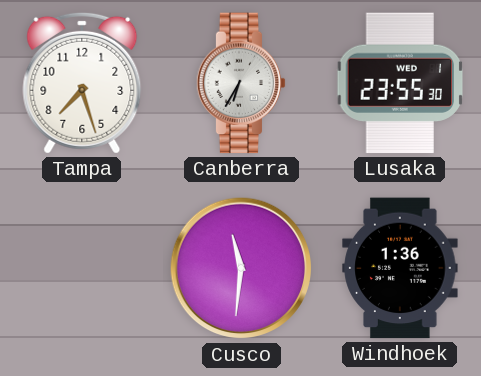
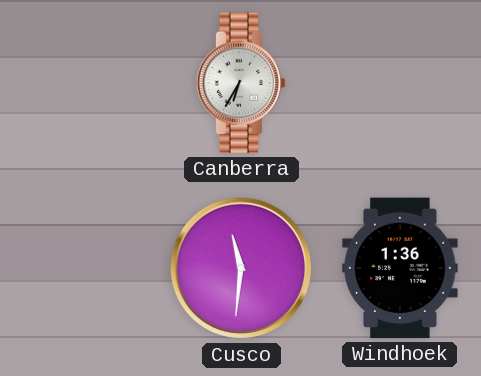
Tampa: 7:27 -> none (82, 83)
Lusaka: 23:55 -> none (400, 83)
